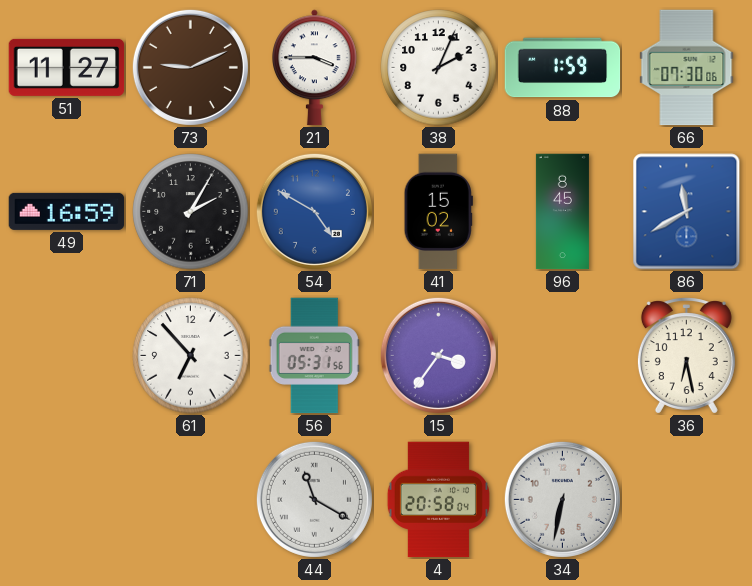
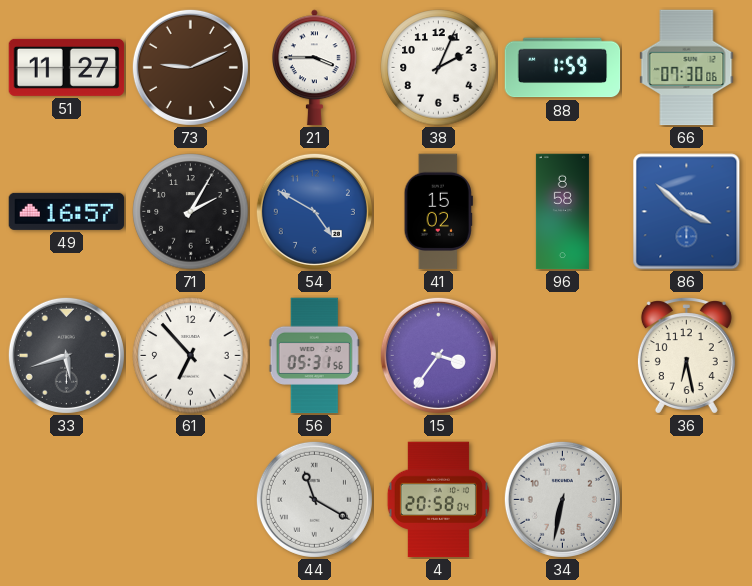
49: 16:59 -> 16:57 (67, 211)
96: 8:45 -> 8:58 (562, 212)
86: 11:40 -> 3:52 (687, 212)
33: none -> 5:42 (66, 355)
